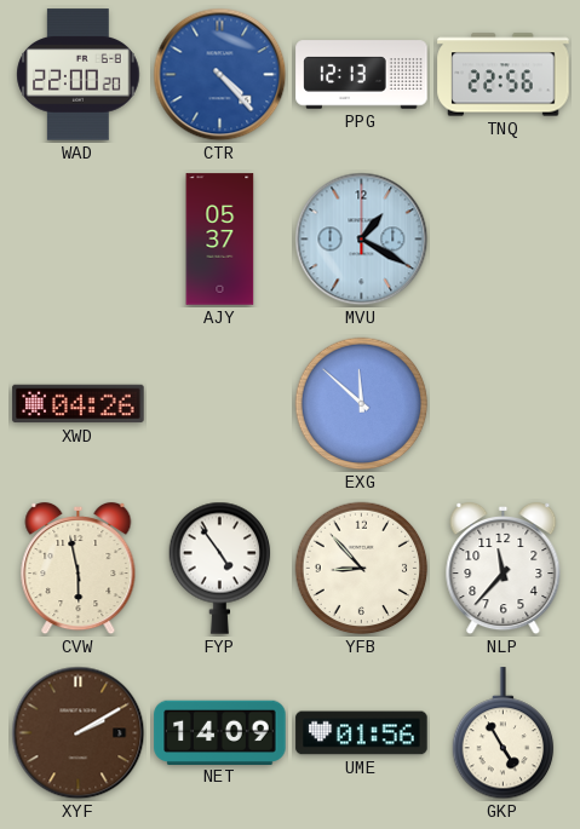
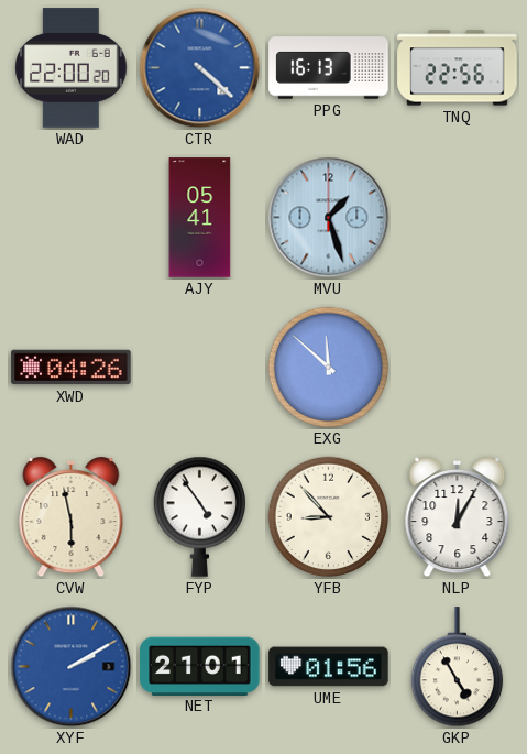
CTR: 4:23 -> 4:22 (200, 68)
PPG: 12:13 -> 16:13 (329, 68)
AJY: 05:37 -> 05:41 (200, 218)
MVU: 1:20 -> 1:27 (329, 218)
NLP: 11:37 -> 12:05 (458, 517)
XYF dial: brown -> blue (72, 667)
NET: 14:09 -> 21:01 (200, 666)
